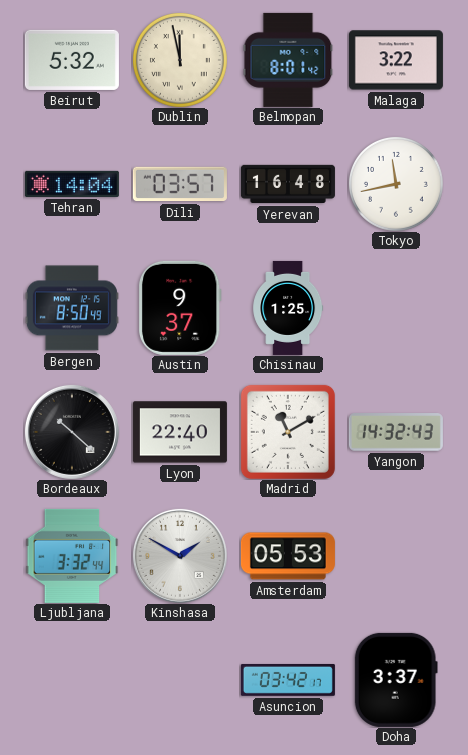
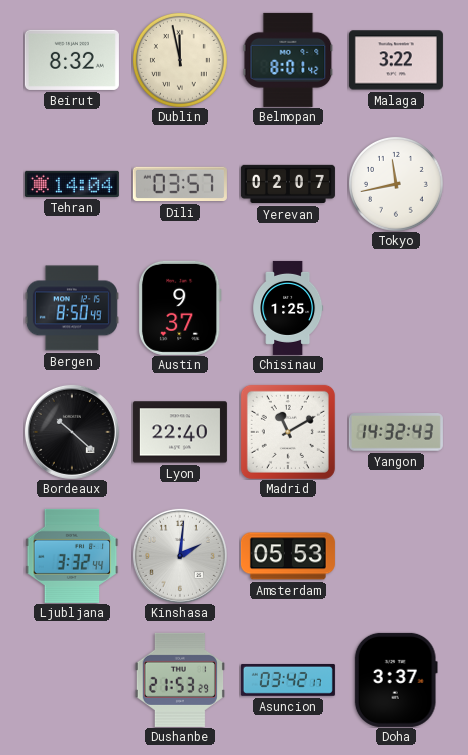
Beirut: 5:32 -> 8:32 (72, 60)
Yerevan: 16:48 -> 02:07 (288, 184)
Kinshasa: 1:50 -> 2:01 (180, 556)
Dushanbe: none -> 21:53 (180, 680)
